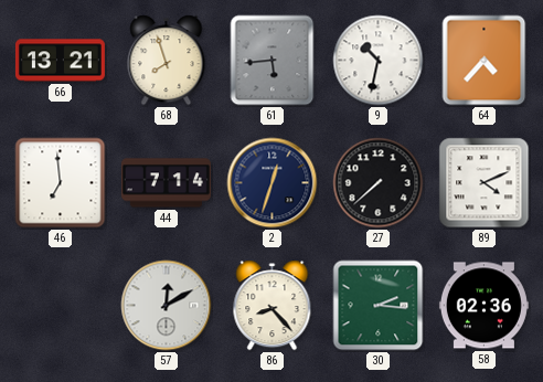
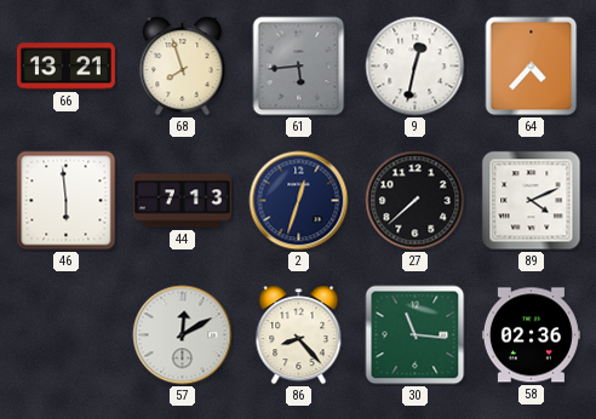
9: 10:32 -> 12:32 (416, 67)
46: 6:59 -> 5:59 (67, 201)
44: 7:14 -> 7:13 (182, 201)
30: 2:16 -> 11:16 (416, 335)
